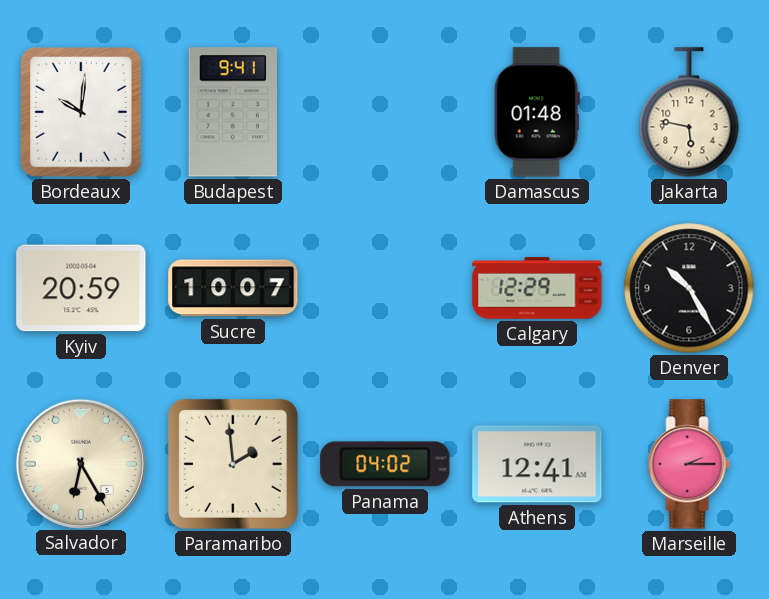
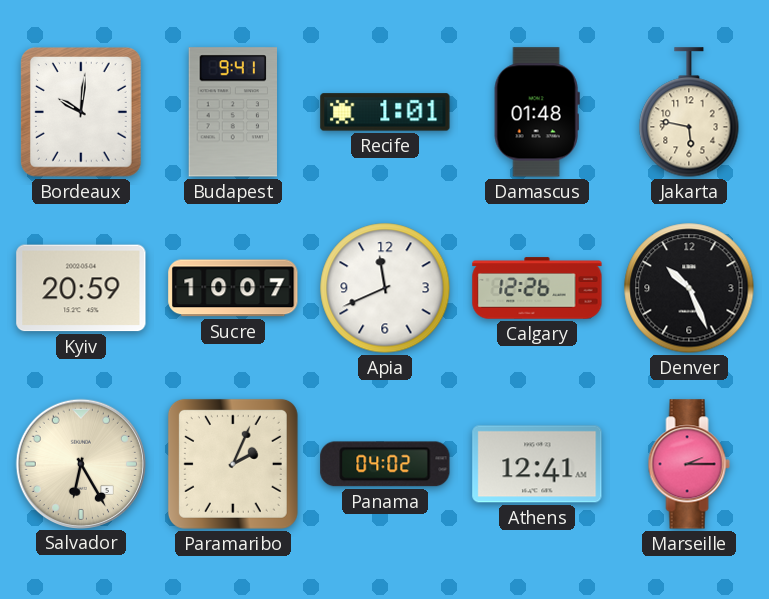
Recife: none -> 1:01 (385, 112)
Apia: none -> 11:41 (385, 288)
Calgary: 12:29 -> 12:26 (537, 288)
Denver: 10:25 -> 10:26 (689, 288)
Paramaribo: 1:59 -> 2:04 (233, 464)
